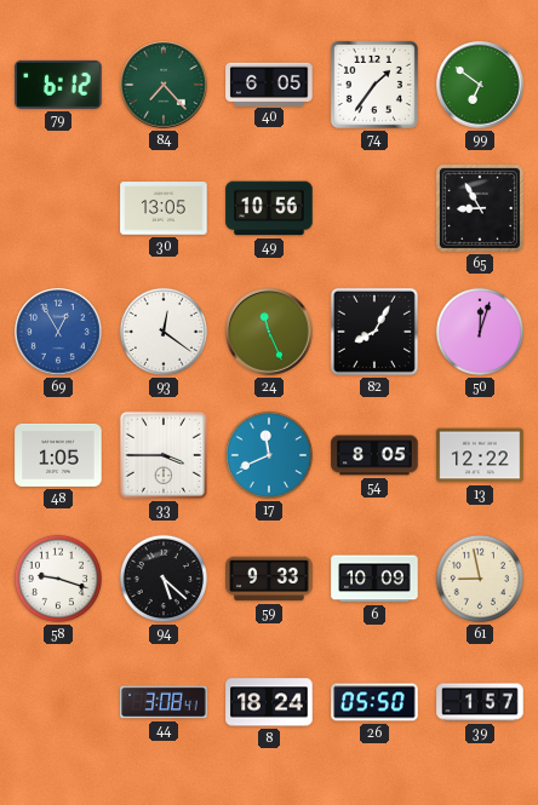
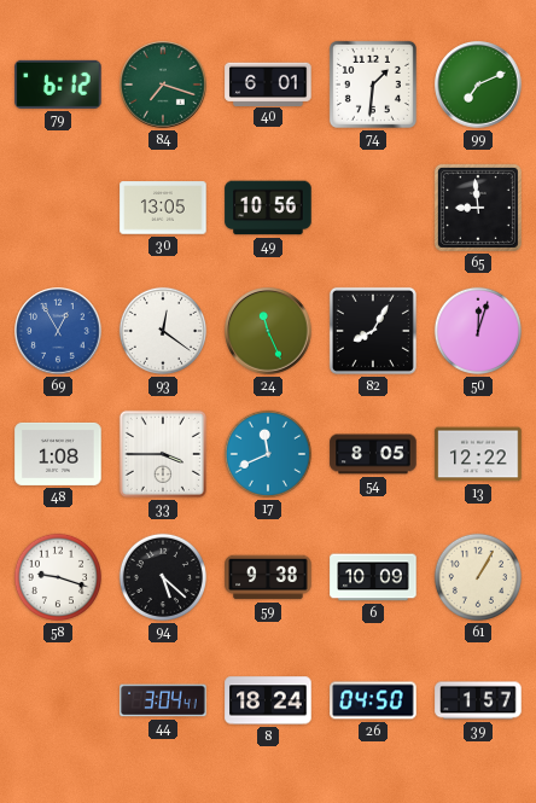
84: 7:23 -> 7:18 (163, 85)
40: 6:05 -> 6:01 (268, 83)
74: 1:36 -> 1:31 (373, 85)
99: 6:51 -> 7:11 (478, 85)
65: 8:55 -> 8:59 (478, 208)
48: 1:05 -> 1:08 (58, 454)
59: 9:33 -> 9:38 (268, 577)
61: 8:58 -> 1:05 (478, 577)
44: 3:08 -> 3:04 (163, 700)
26: 05:50 -> 04:50 (373, 700)
